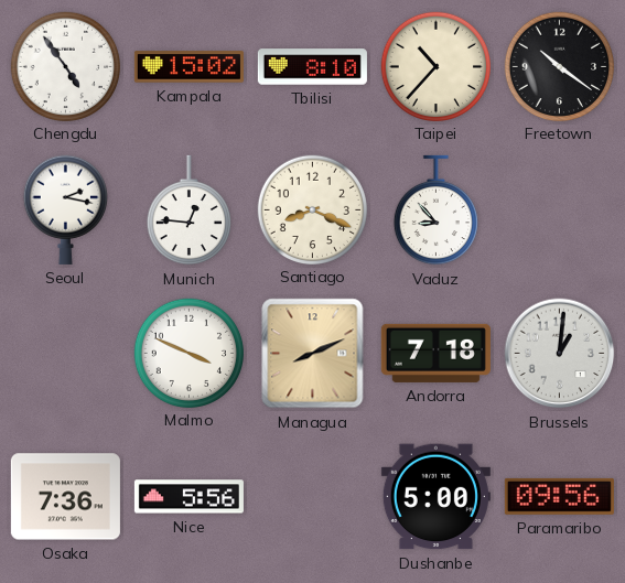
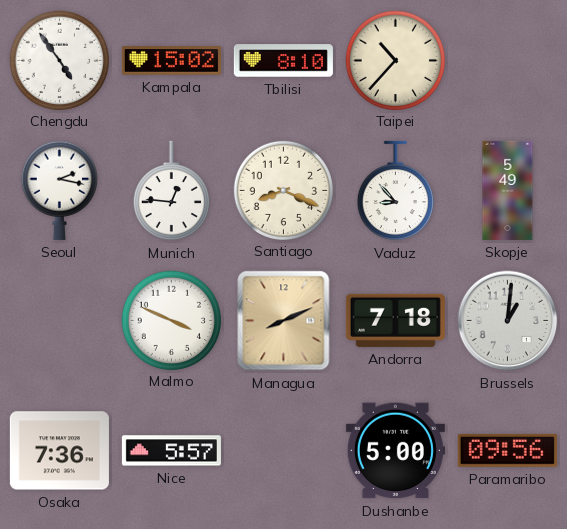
Freetown: 10:21 -> none (559, 66)
Skopje: none -> 5:49 (508, 190)
Nice: 5:56 -> 5:57 (171, 451)
